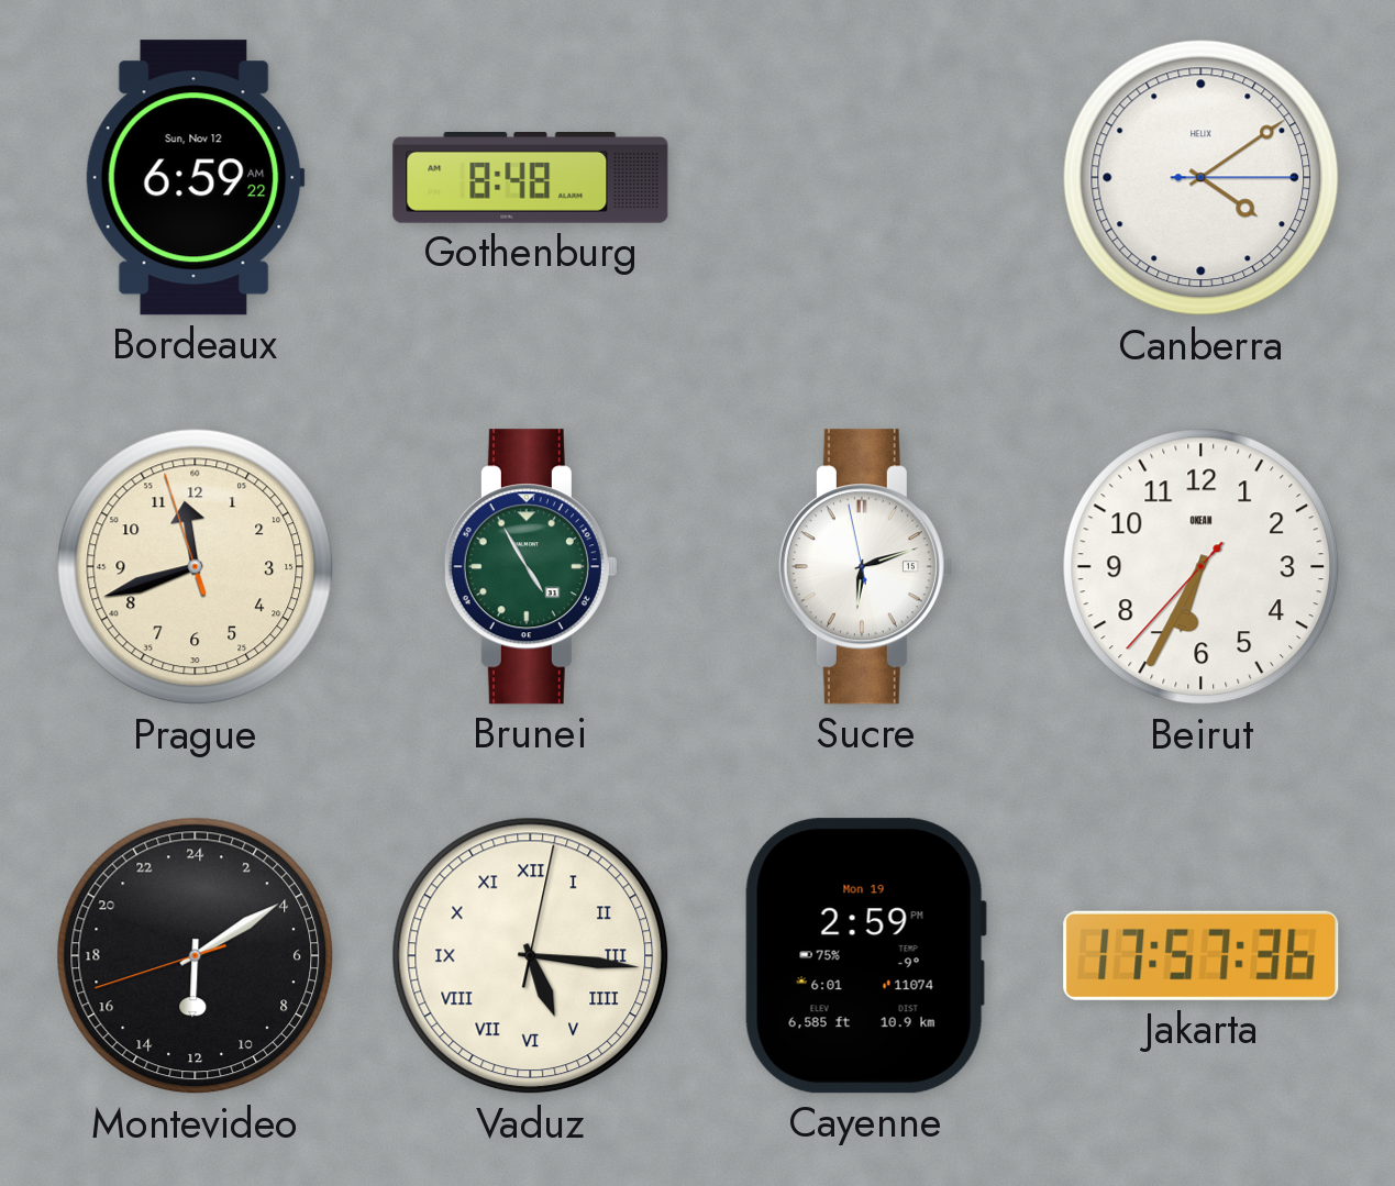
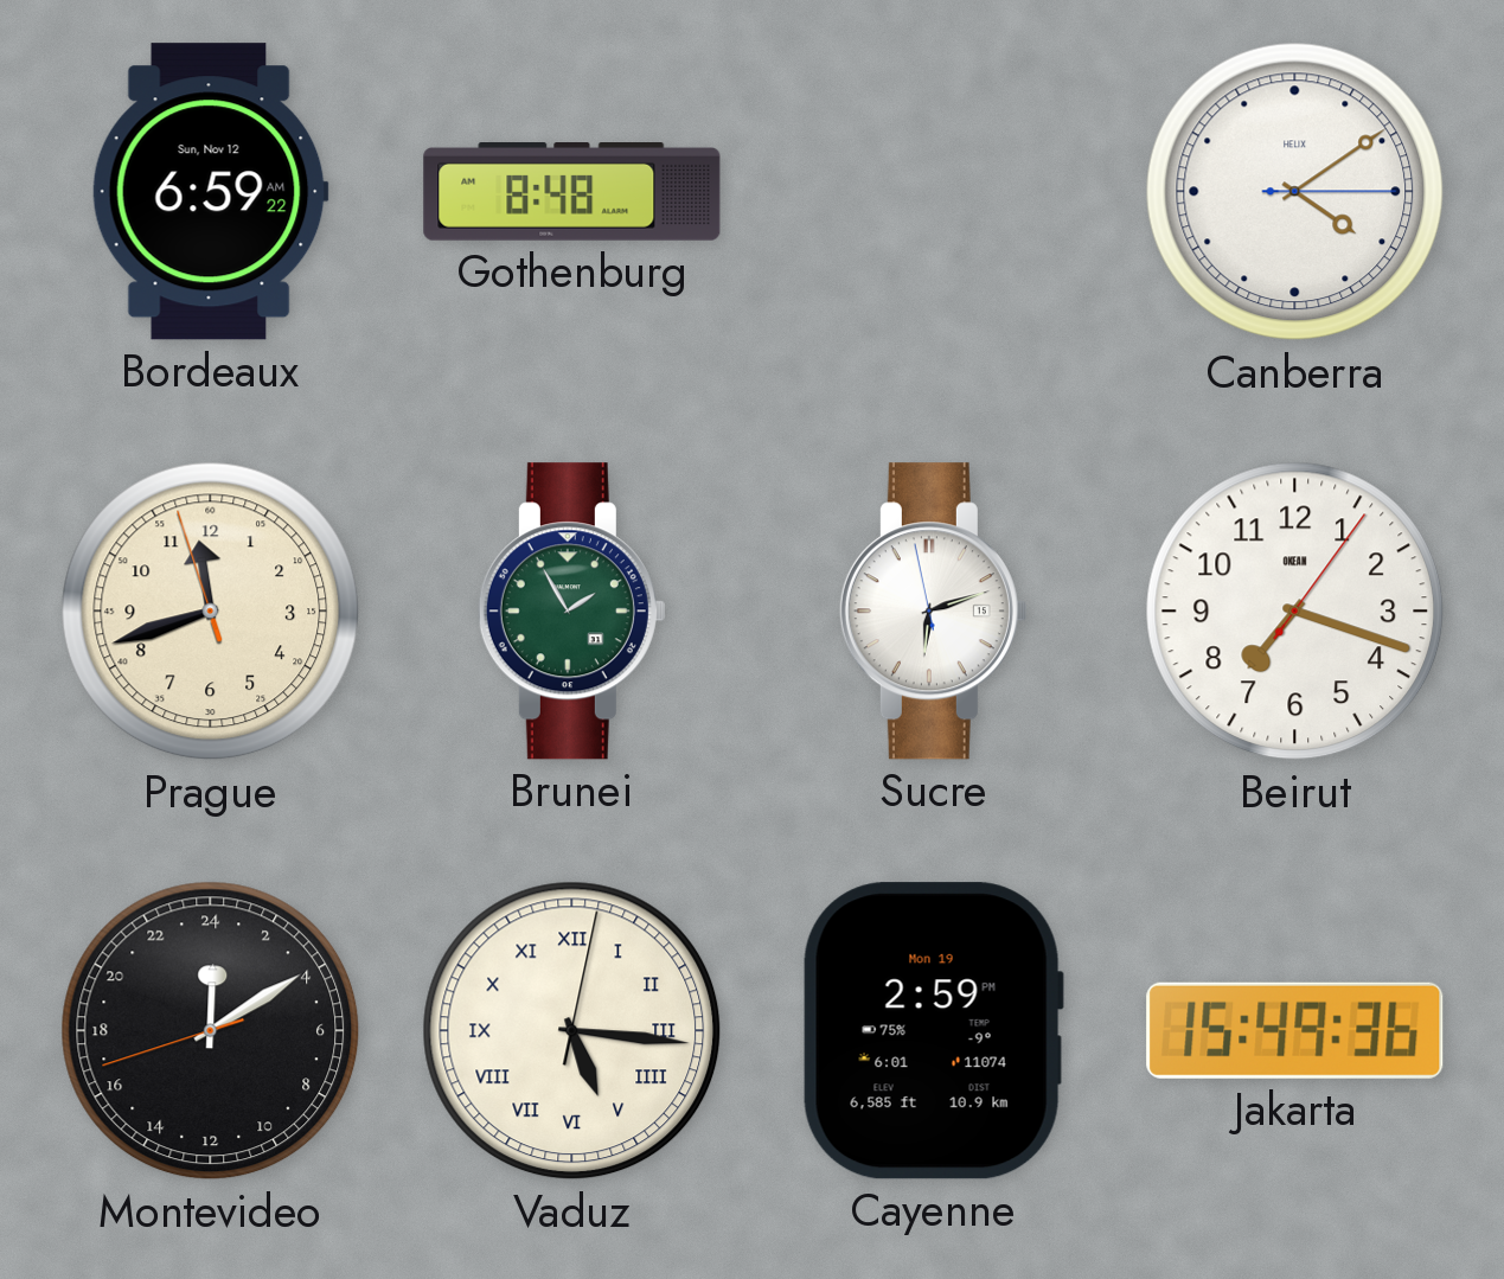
Brunei: 4:55 -> 1:55 (571, 612)
Beirut: 6:34 -> 7:18 (1295, 612)
Montevideo: 12:09 -> 0:09 (211, 1031)
Jakarta: 17:57 -> 15:49 (1295, 1030)
